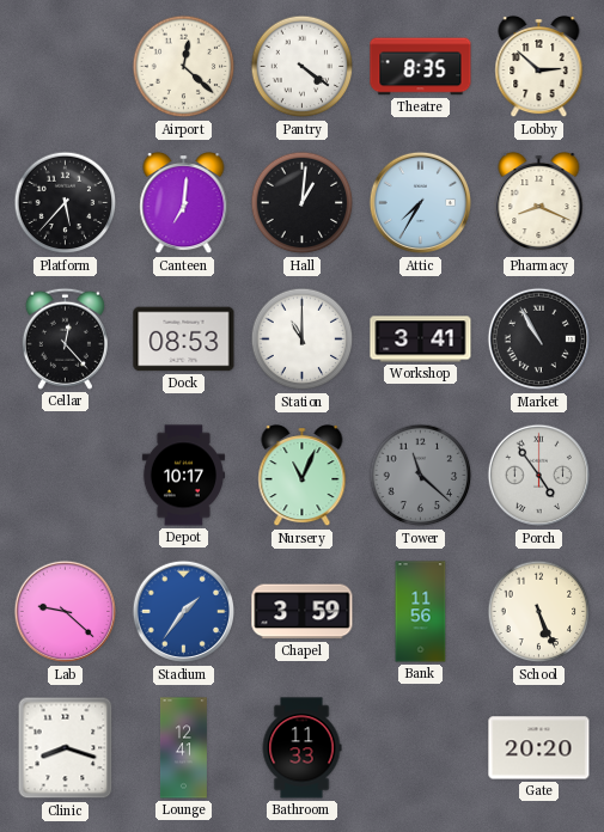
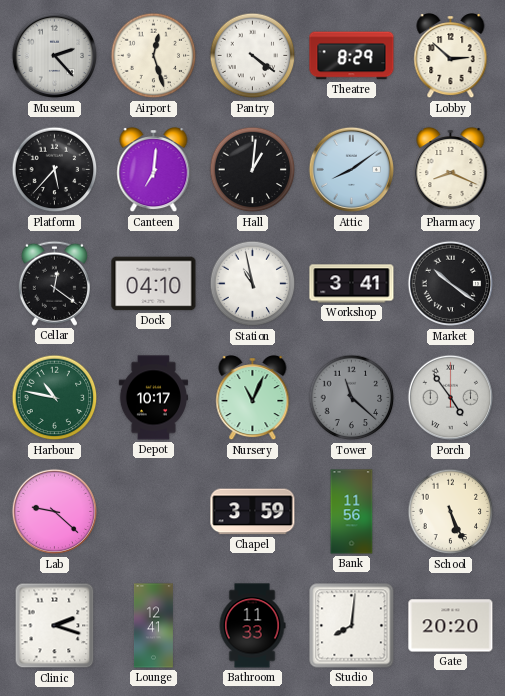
Museum: none -> 2:23 (55, 56)
Airport: 12:22 -> 12:27 (154, 56)
Theatre: 8:35 -> 8:29 (352, 56)
Attic: 7:35 -> 8:09 (352, 170)
Cellar: 12:23 -> 12:21 (54, 283)
Dock: 08:53 -> 04:10 (154, 284)
Station: 11:00 -> 10:58 (253, 284)
Market: 10:55 -> 10:21 (451, 284)
Harbour: none -> 10:47 (55, 398)
Stadium: 1:36 -> none (184, 612)
Clinic: 8:18 -> 2:18 (55, 626)
Studio: none -> 8:01 (352, 626)
